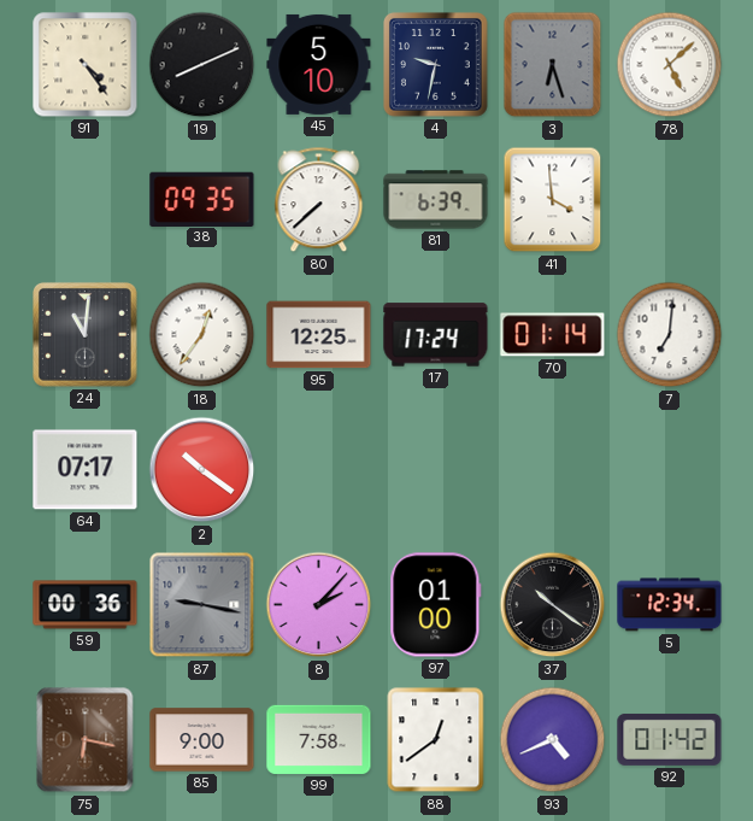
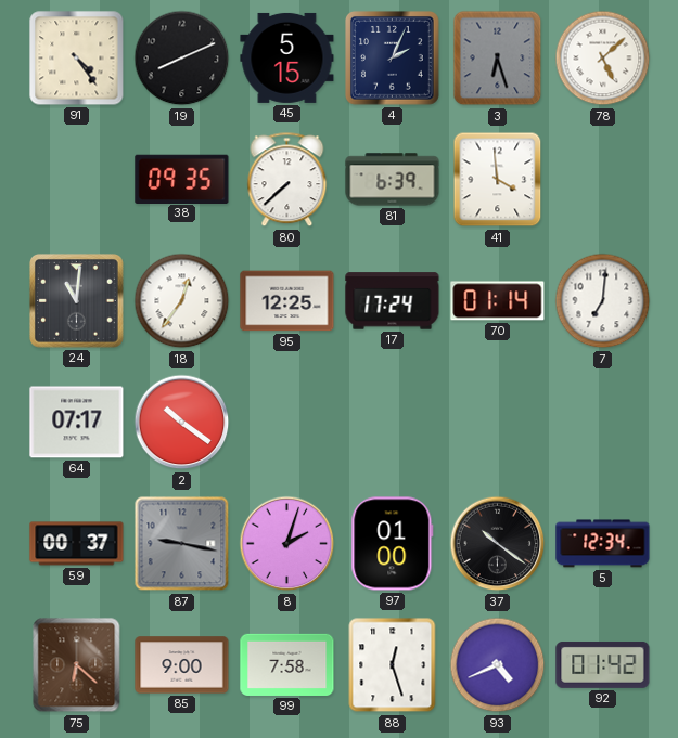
45: 5:10 -> 5:15 (287, 57)
4: 9:32 -> 2:04 (393, 59)
59: 00:36 -> 00:37 (77, 544)
8: 2:07 -> 2:03 (287, 544)
75: 6:17 -> 6:22 (77, 665)
88: 12:39 -> 12:27 (393, 665)
